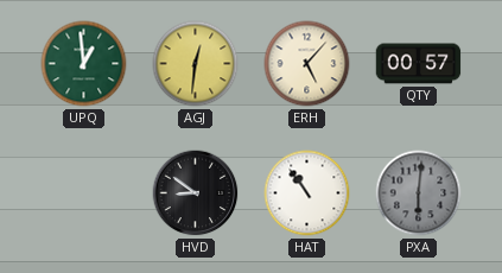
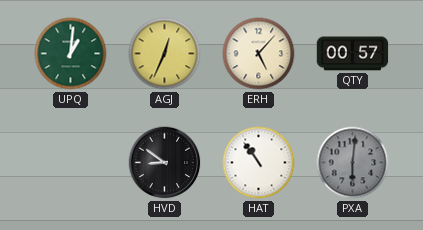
UPQ: 12:59 -> 1:01 (71, 54)
AGJ: 12:31 -> 12:34 (165, 54)
